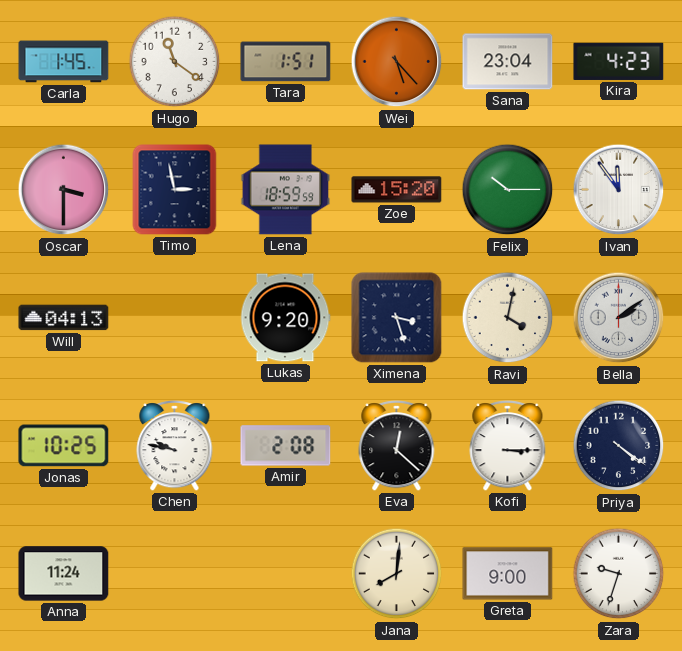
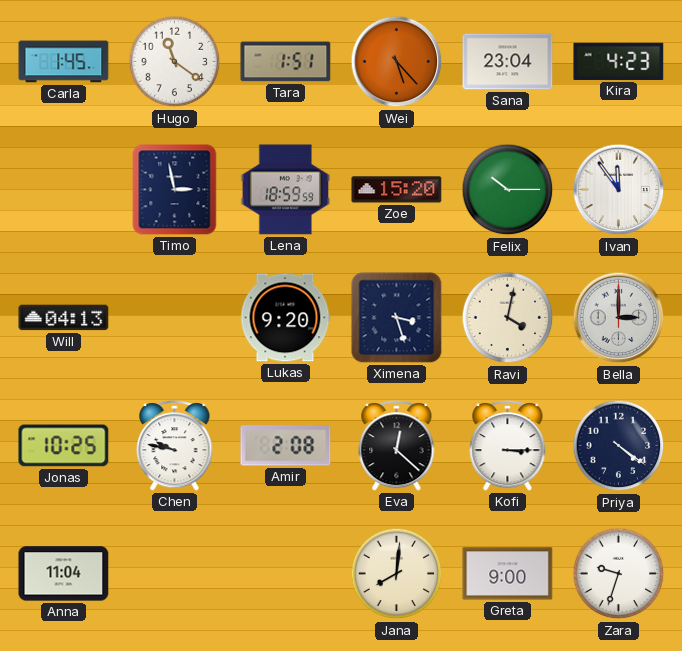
Oscar: 3:30 -> none (64, 190)
Bella: 2:09 -> 3:00 (619, 318)
Anna: 11:24 -> 11:04 (64, 574)
